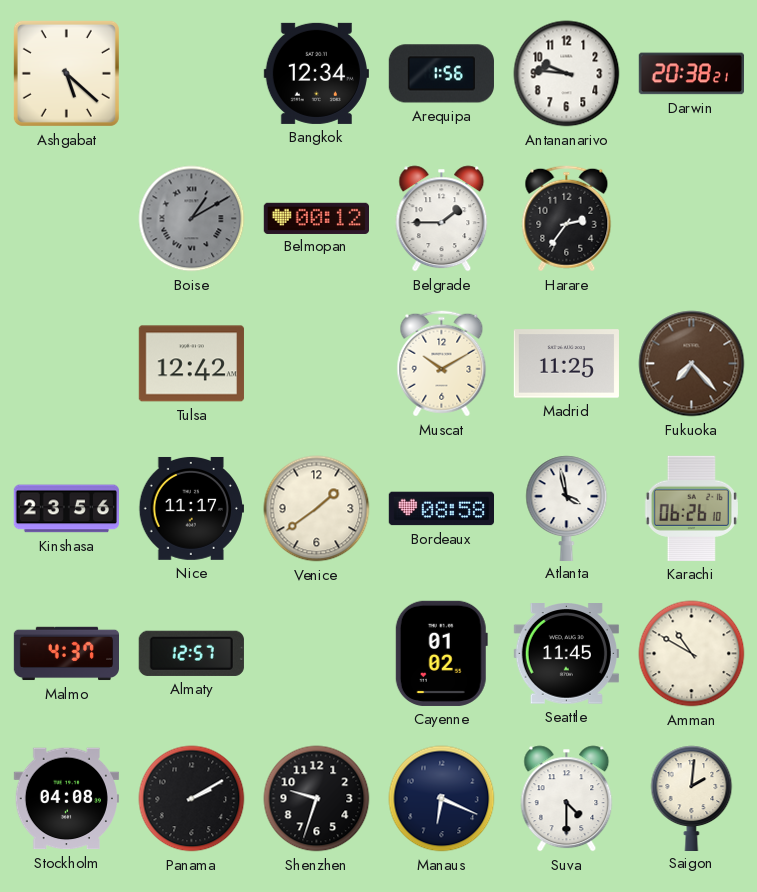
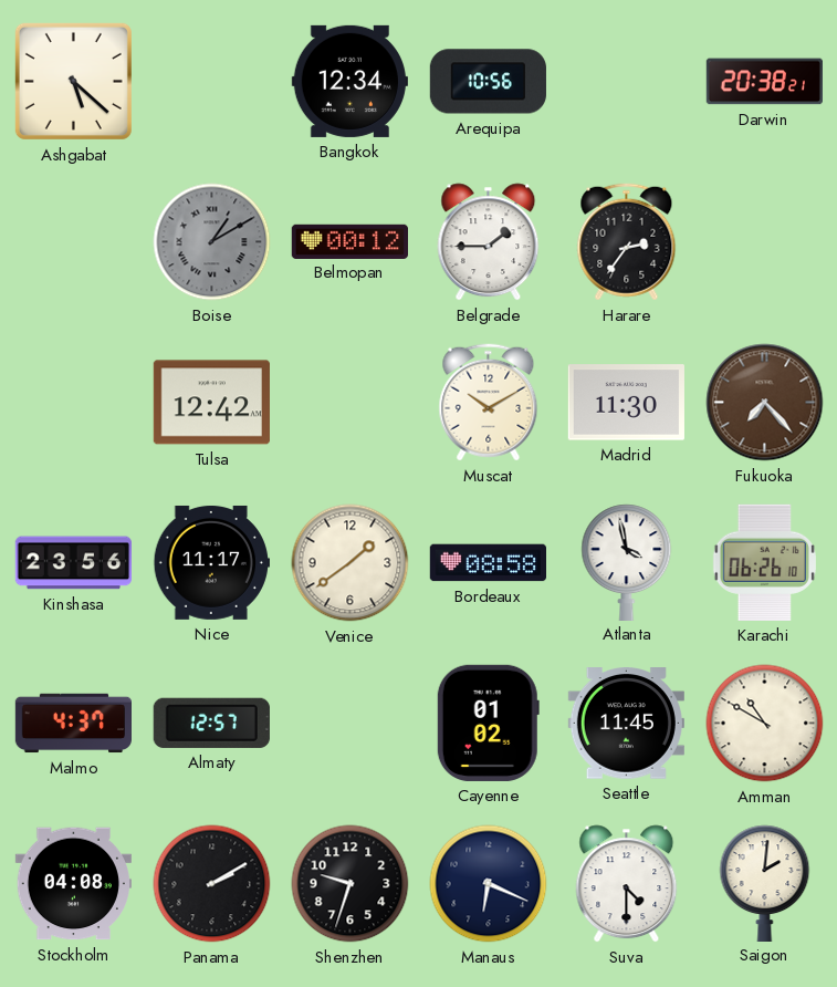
Arequipa: 1:56 -> 10:56 (488, 82)
Antananarivo: 9:46 -> none (567, 74)
Madrid: 11:25 -> 11:30 (626, 403)
